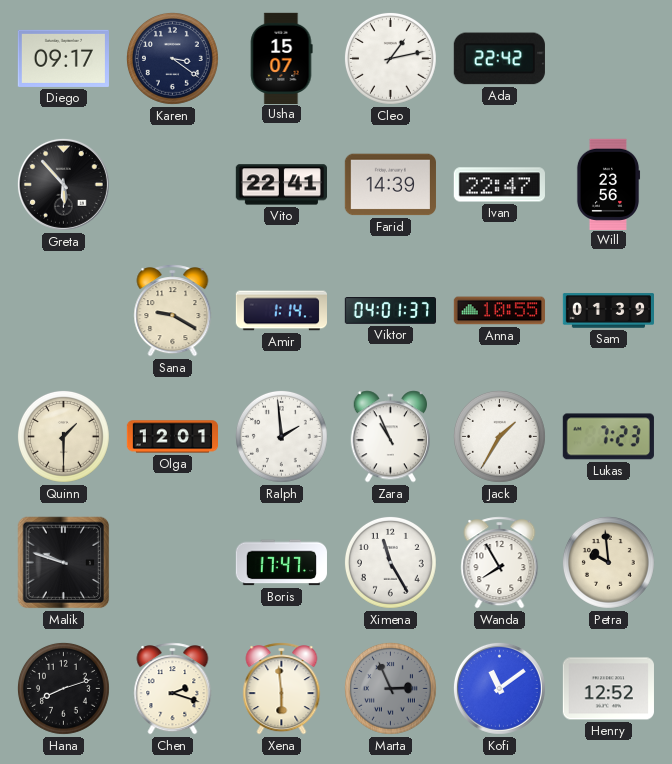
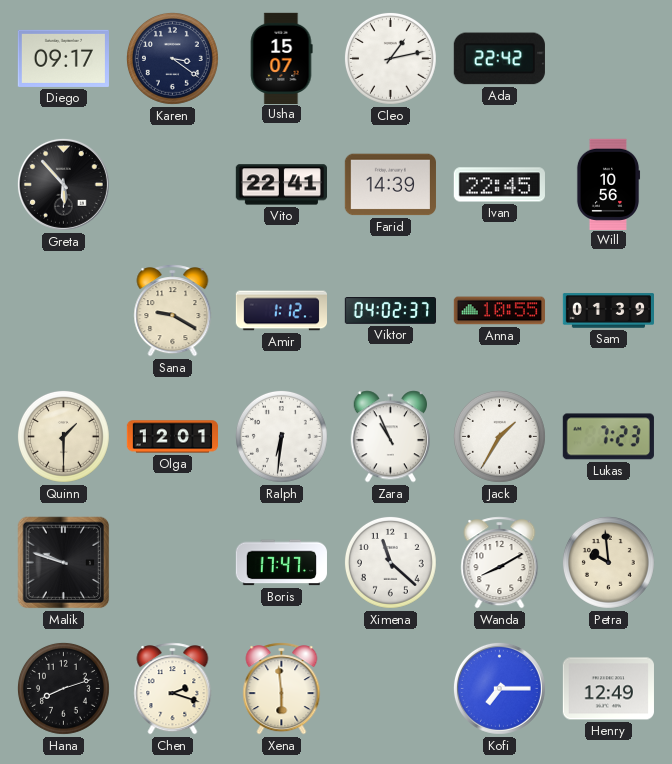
Ivan: 22:47 -> 22:45 (499, 185)
Will: 23:56 -> 10:56 (608, 184)
Amir: 1:14 -> 1:12 (281, 311)
Viktor: 04:01 -> 04:02 (390, 311)
Ralph: 1:59 -> 6:31 (281, 436)
Ximena: 11:25 -> 11:22 (390, 562)
Wanda: 7:55 -> 8:10 (500, 563)
Marta: 2:56 -> none (390, 688)
Kofi: 11:09 -> 7:15 (499, 688)
Henry: 12:52 -> 12:49 (608, 689)
